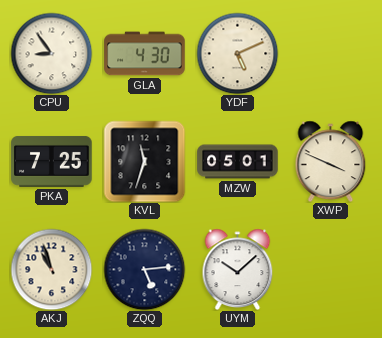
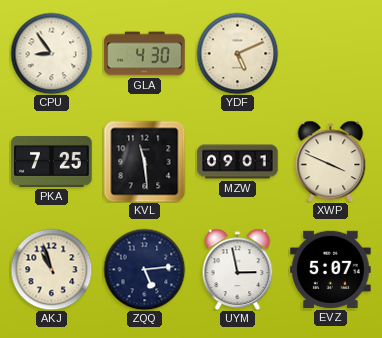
KVL: 11:33 -> 11:29 (144, 161)
MZW: 05:01 -> 09:01 (238, 162)
UYM: 10:08 -> 2:58 (238, 269)
EVZ: none -> 5:07 (331, 269)
